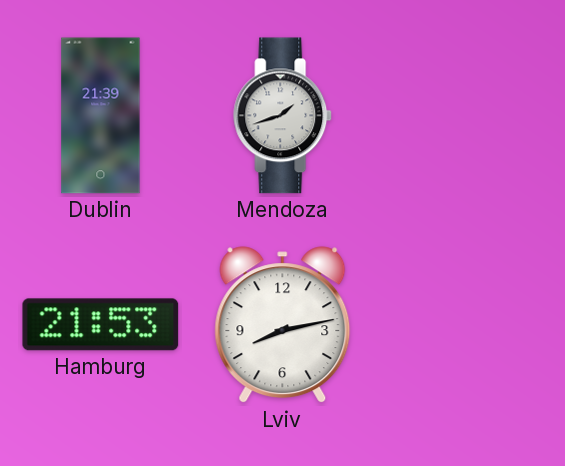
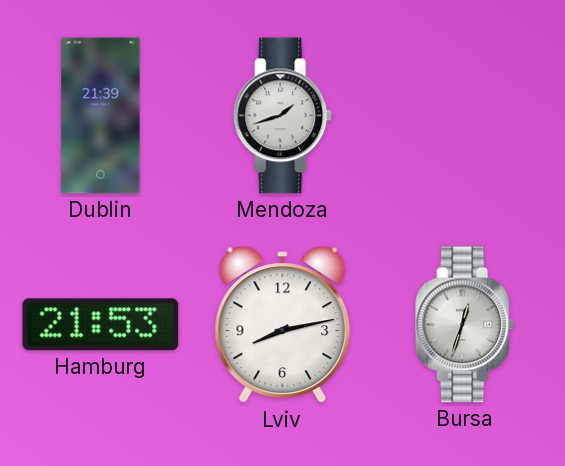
Bursa: none -> 12:33 (465, 325)
